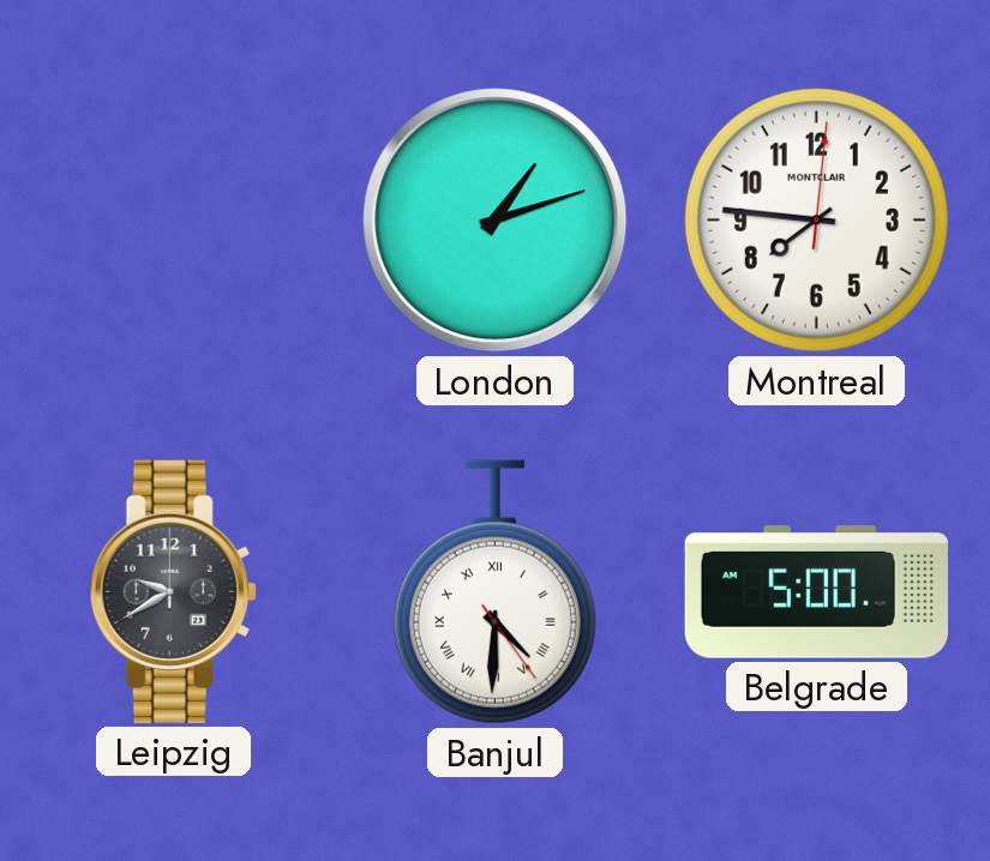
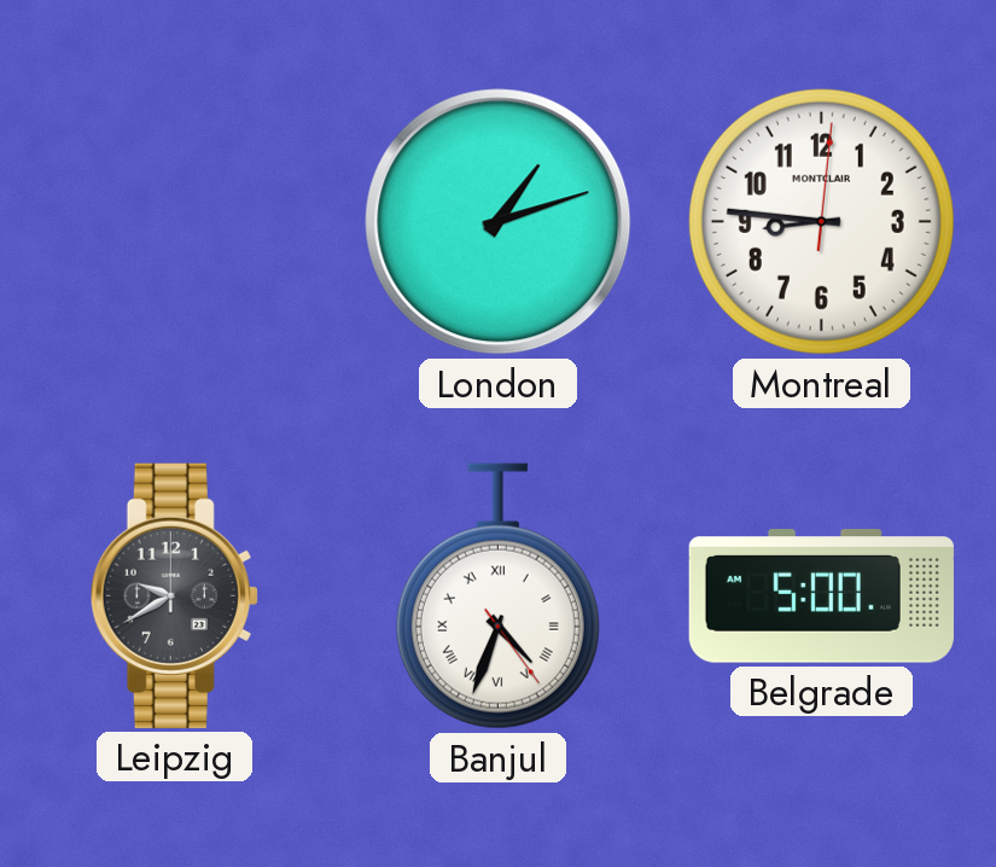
Montreal: 7:46 -> 8:46 (821, 221)
Banjul: 4:30 -> 4:33 (497, 597)
